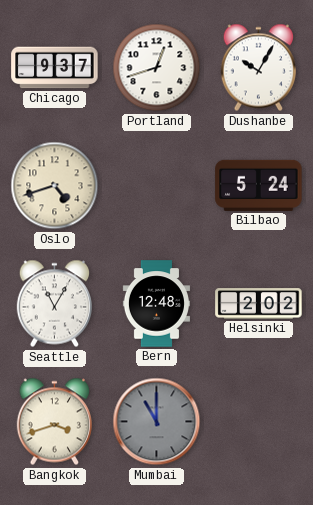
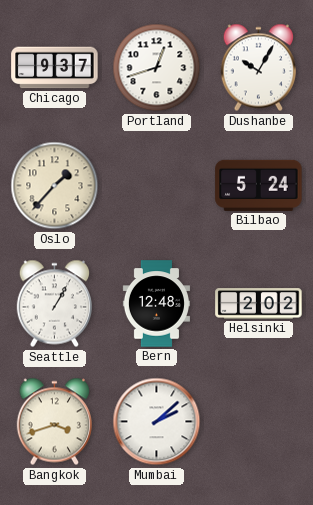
Oslo: 4:42 -> 1:37 (55, 186)
Seattle: 11:05 -> 1:05 (54, 304)
Mumbai: 11:00 -> 2:08 (157, 422)
Mumbai dial: grey -> white (157, 422)
